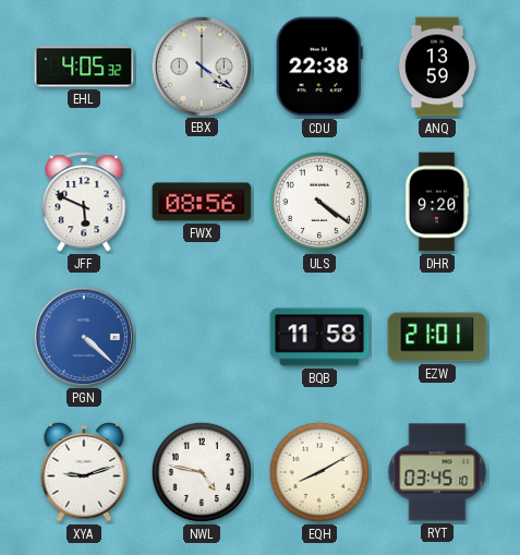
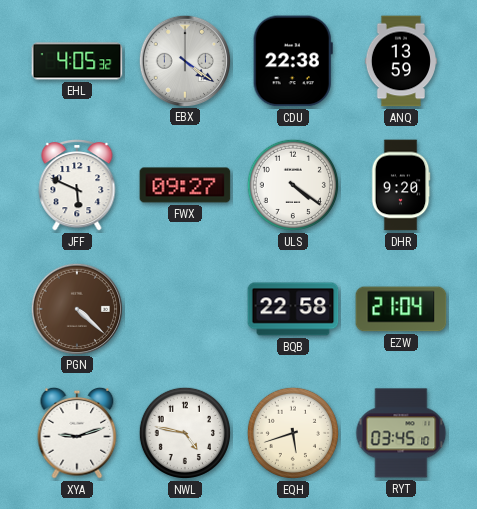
FWX: 08:56 -> 09:27 (185, 185)
PGN dial: blue -> brown (76, 308)
BQB: 11:58 -> 22:58 (293, 309)
EZW: 21:01 -> 21:04 (401, 309)
EQH: 8:10 -> 5:42 (293, 433)
